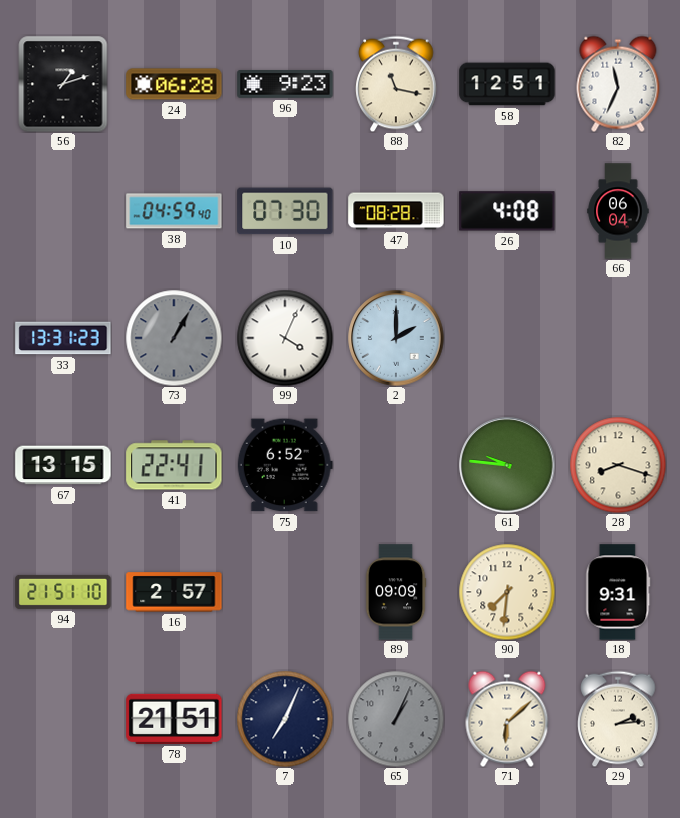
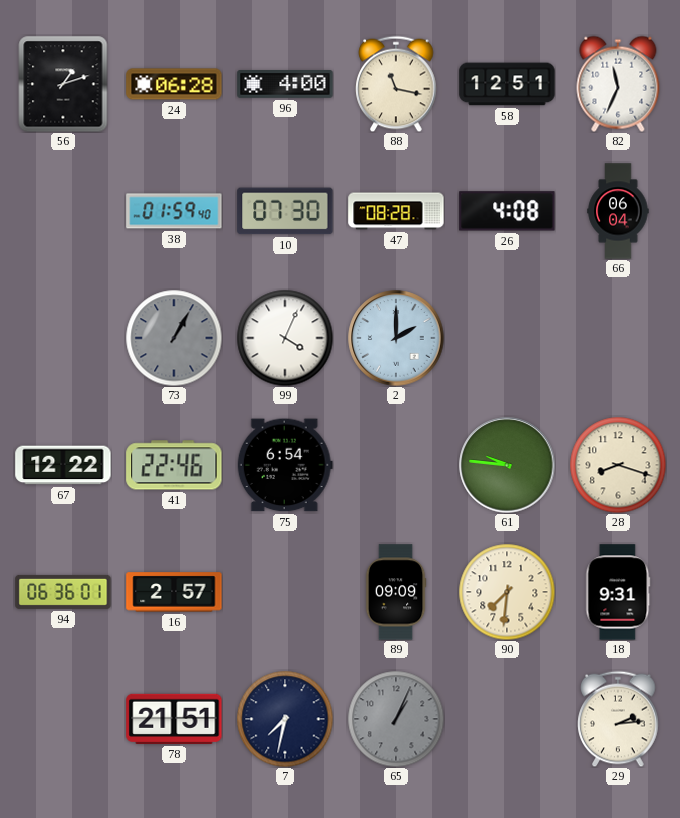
96: 9:23 -> 4:00 (285, 85)
38: 04:59 -> 01:59 (174, 211)
33: 13:31 -> none (63, 338)
67: 13:15 -> 12:22 (63, 465)
41: 22:41 -> 22:46 (174, 465)
75: 6:52 -> 6:54 (285, 465)
94: 21:51 -> 06:36 (63, 592)
7: 7:04 -> 7:32 (285, 719)
71: 6:08 -> none (507, 719)
